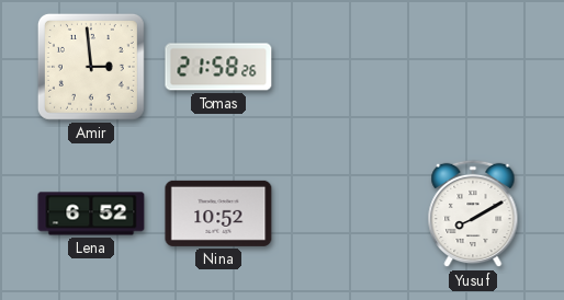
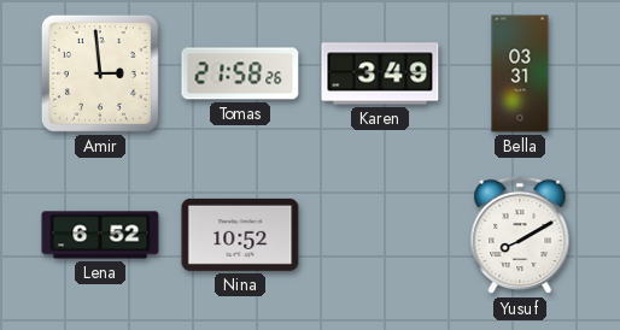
Karen: none -> 3:49 (380, 73)
Bella: none -> 03:31 (520, 73)
